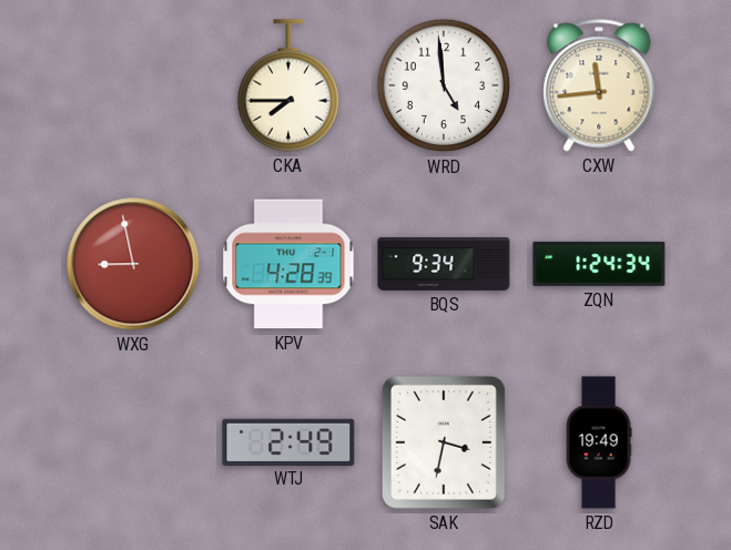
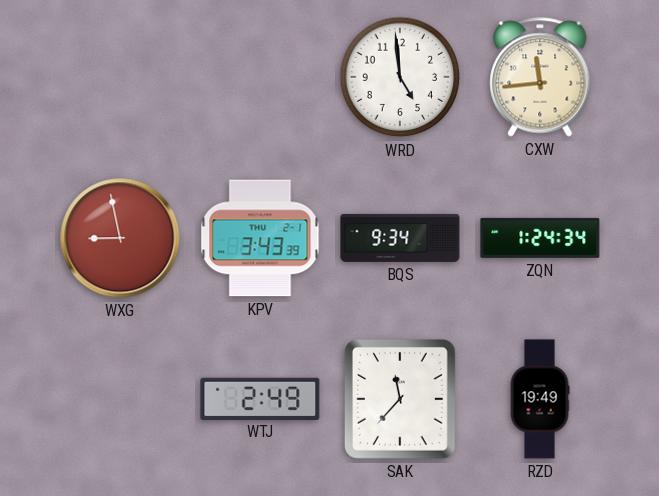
CKA: 7:45 -> none (287, 85)
KPV: 4:28 -> 3:43 (260, 238)
SAK: 3:32 -> 11:37 (400, 400)
